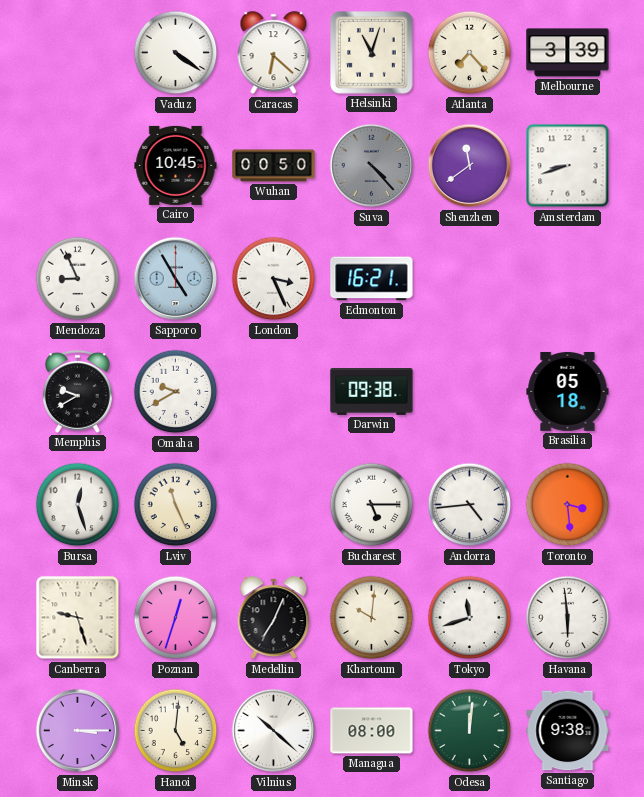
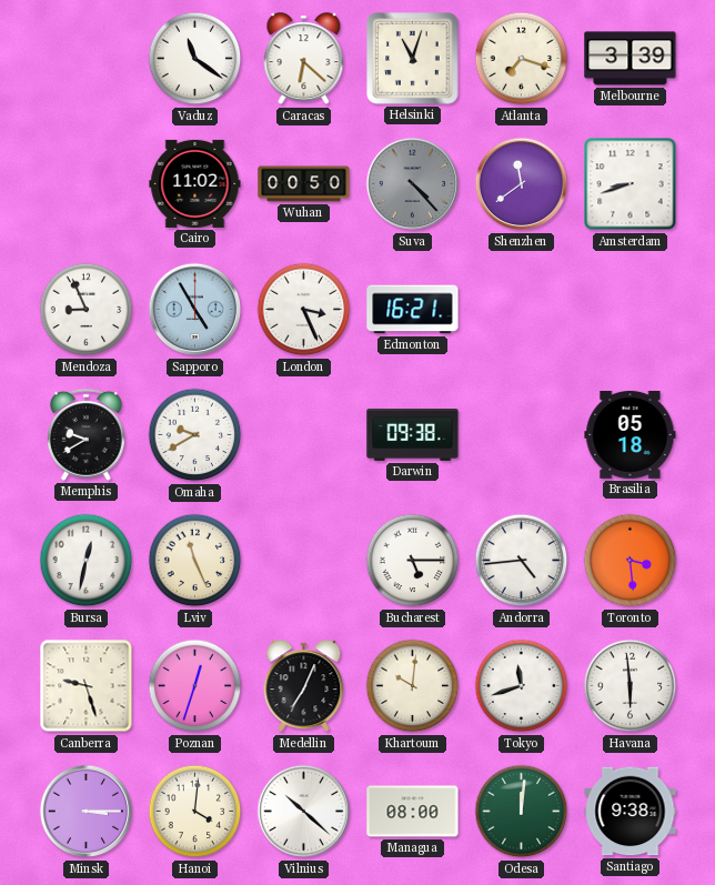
Vaduz: 4:21 -> 11:21 (195, 59)
Atlanta: 7:23 -> 7:18 (522, 59)
Cairo: 10:45 -> 11:02 (195, 183)
Bursa: 12:27 -> 12:32 (87, 561)
Hanoi: 5:01 -> 4:01 (195, 812)
